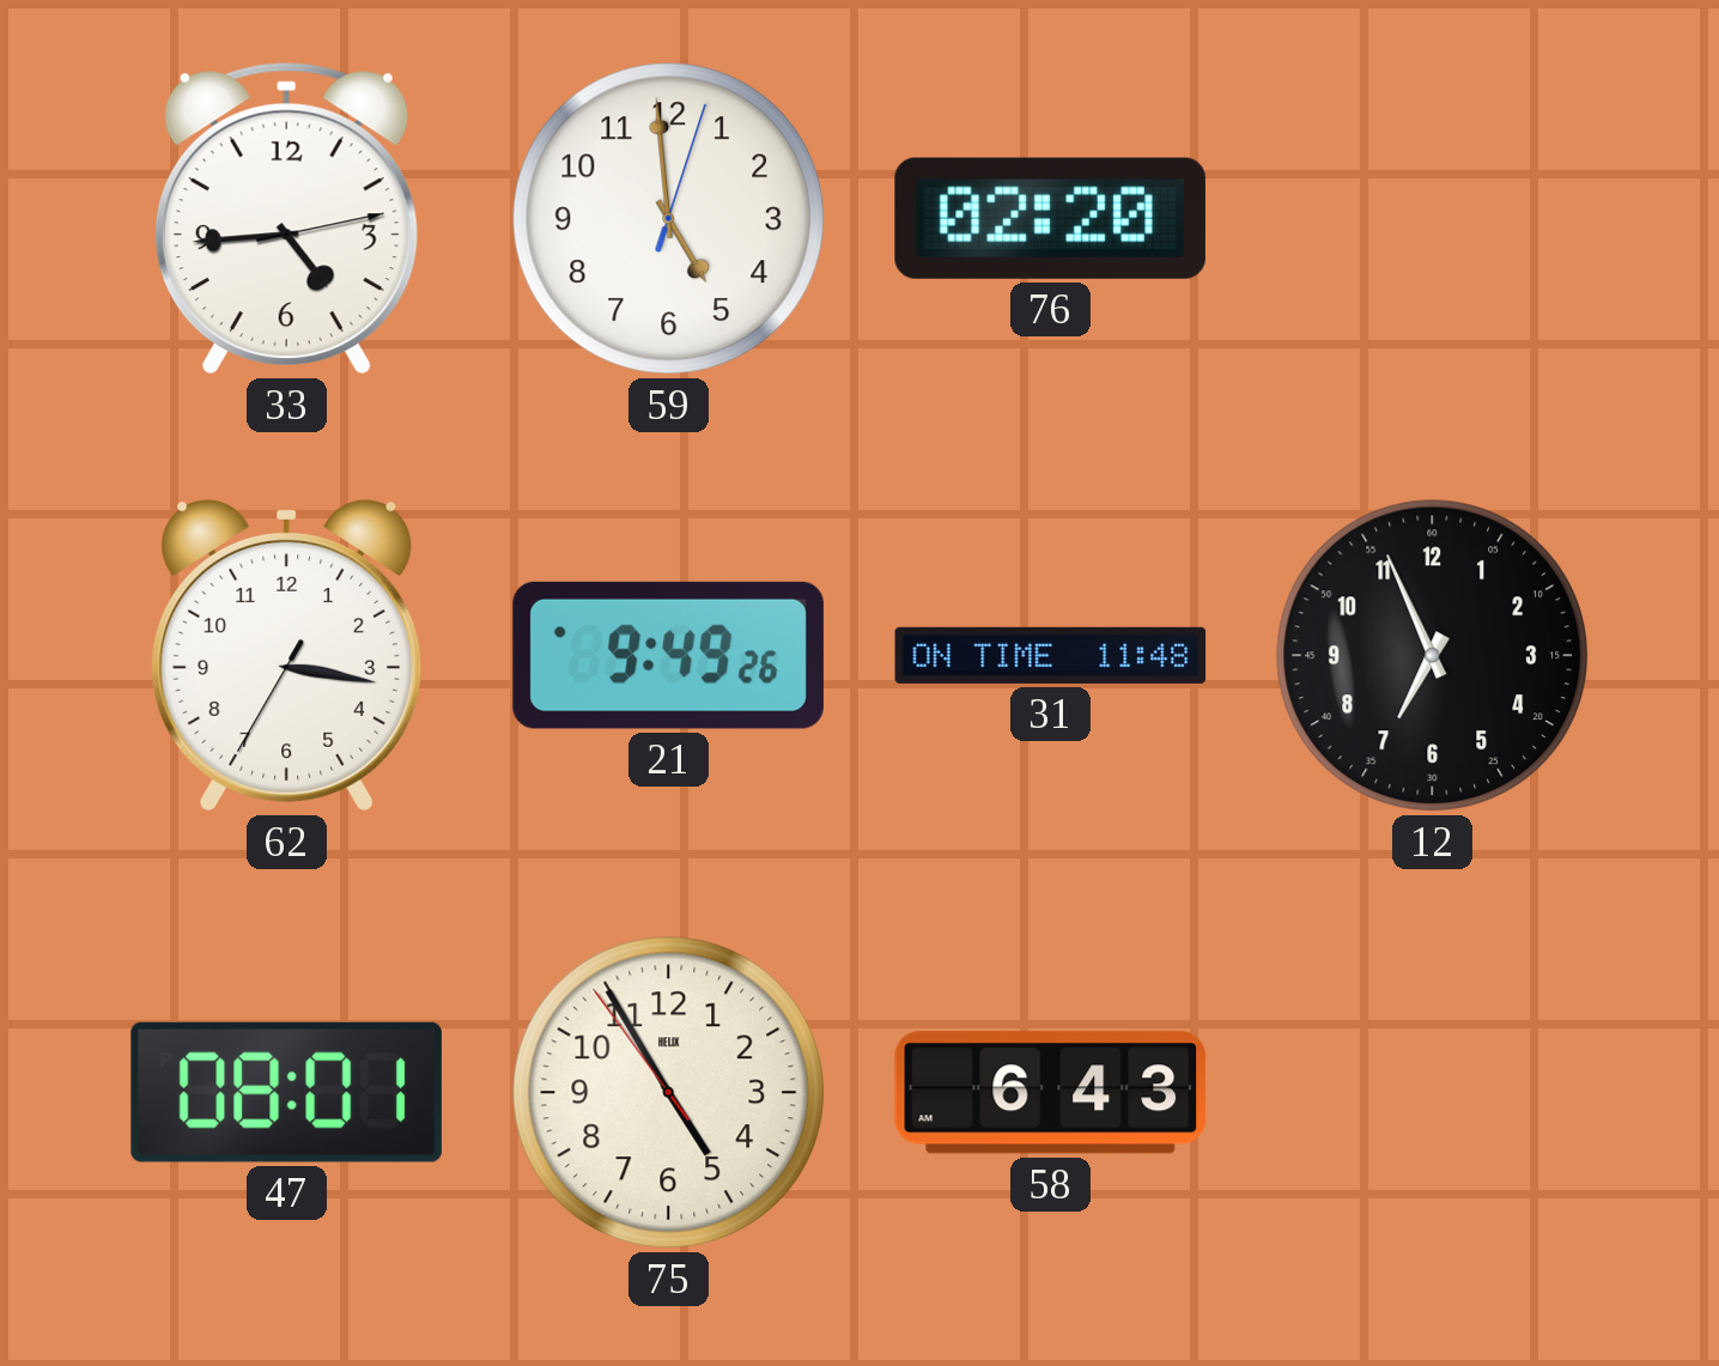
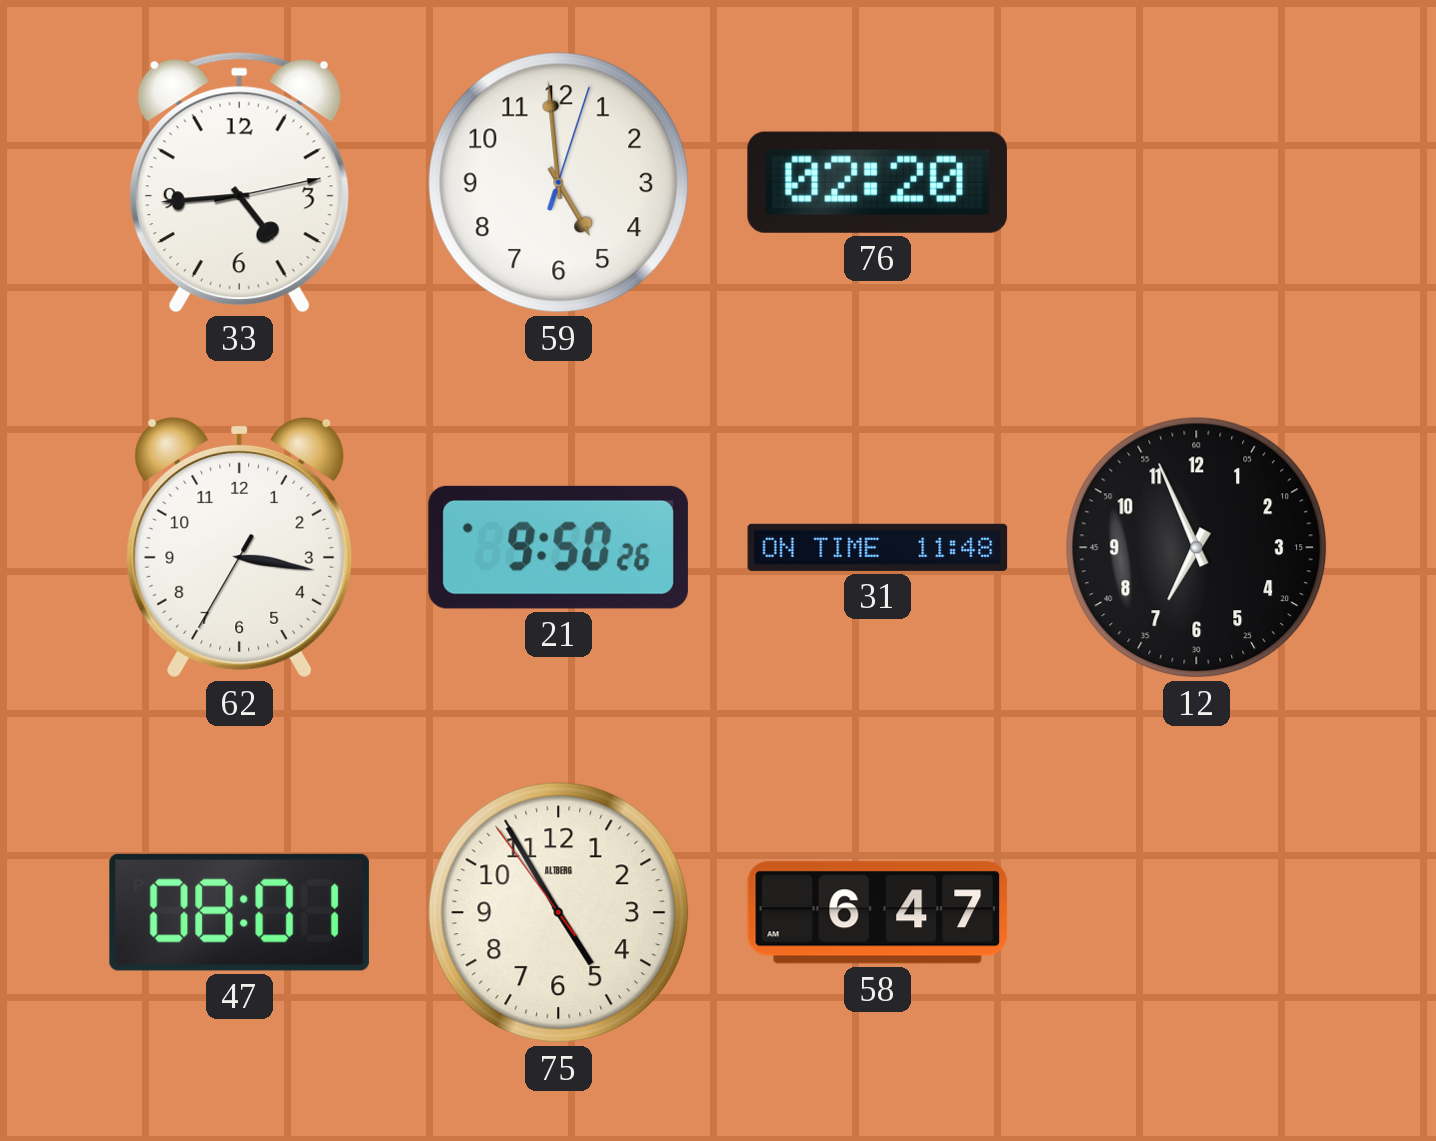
21: 9:49 -> 9:50 (558, 547)
75 brand: HELIX -> ALTBERG (559, 913)
58: 6:43 -> 6:47 (878, 913)
